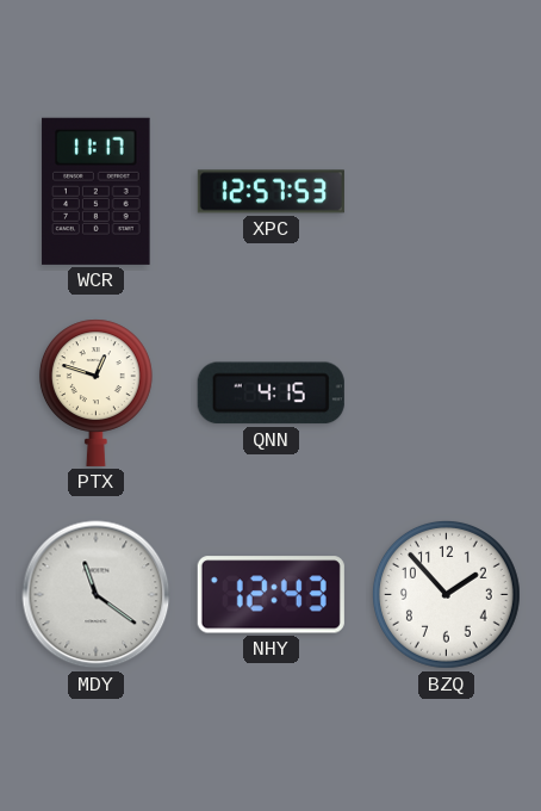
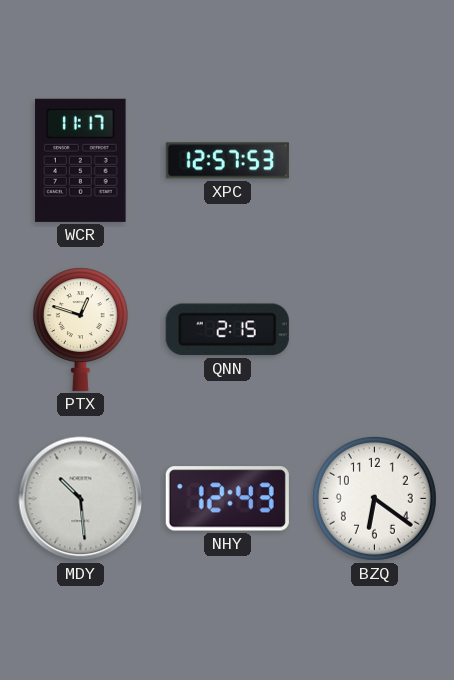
QNN: 4:15 -> 2:15 (227, 330)
MDY: 11:21 -> 10:29 (81, 499)
BZQ: 1:53 -> 6:21 (374, 498)
